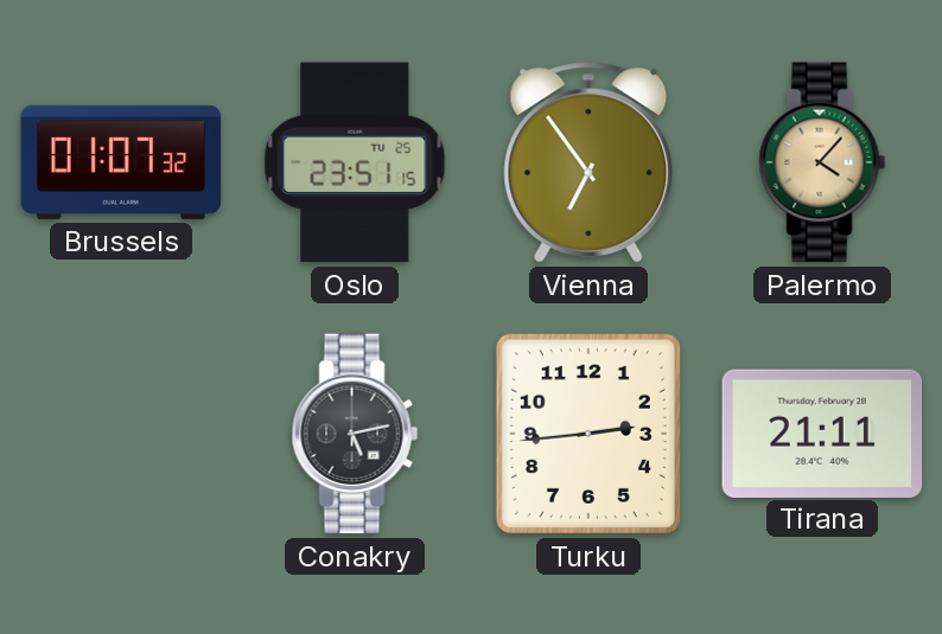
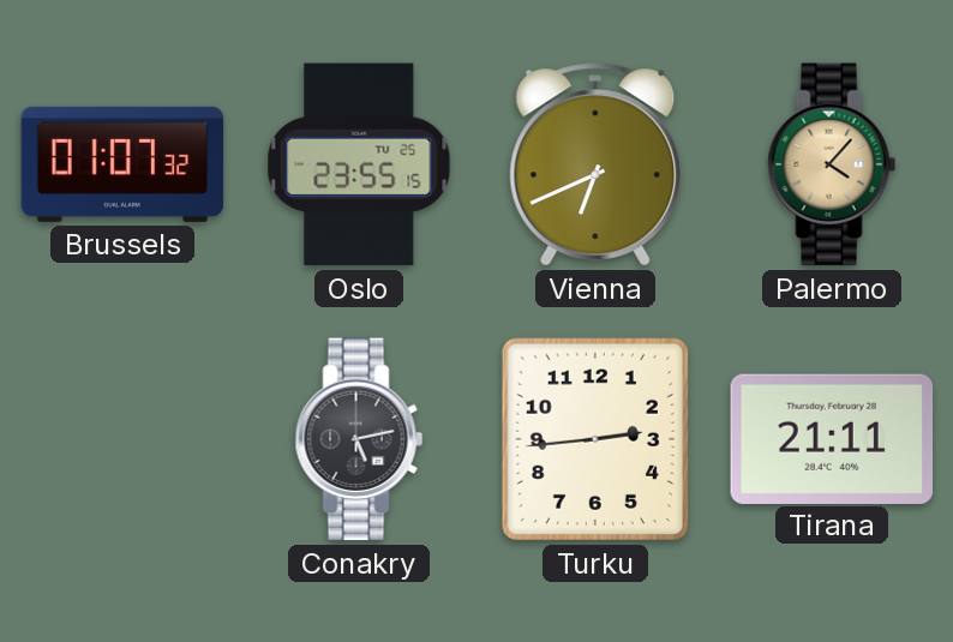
Oslo: 23:51 -> 23:55 (359, 164)
Vienna: 6:54 -> 6:41 (595, 164)
